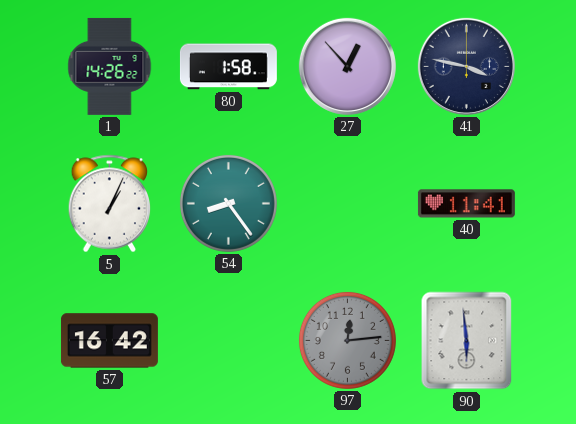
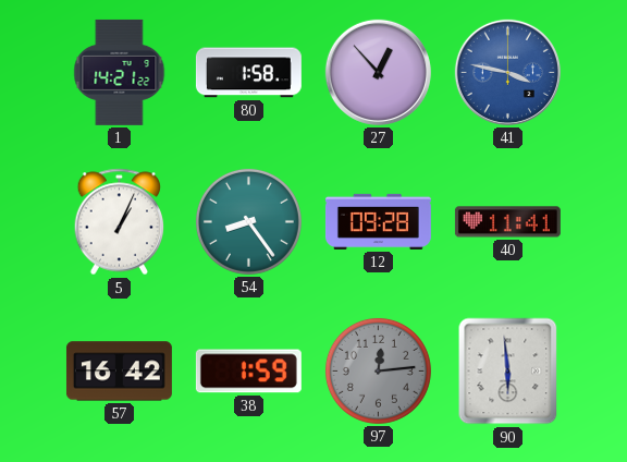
1: 14:26 -> 14:21 (120, 72)
41 dial: navy -> blue (507, 72)
12: none -> 09:28 (378, 221)
38: none -> 1:59 (248, 372)
